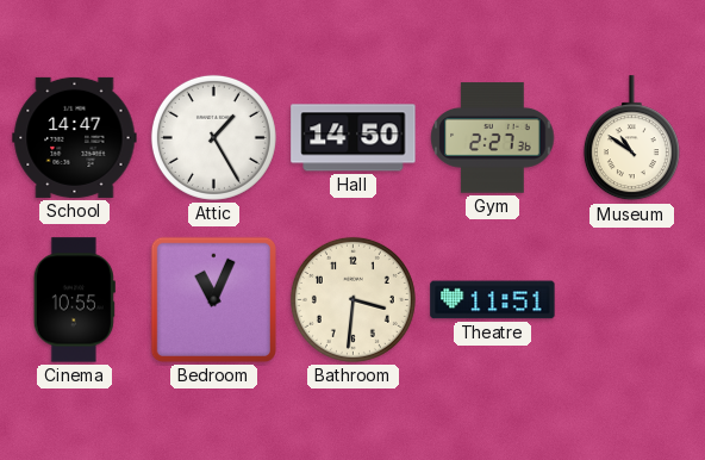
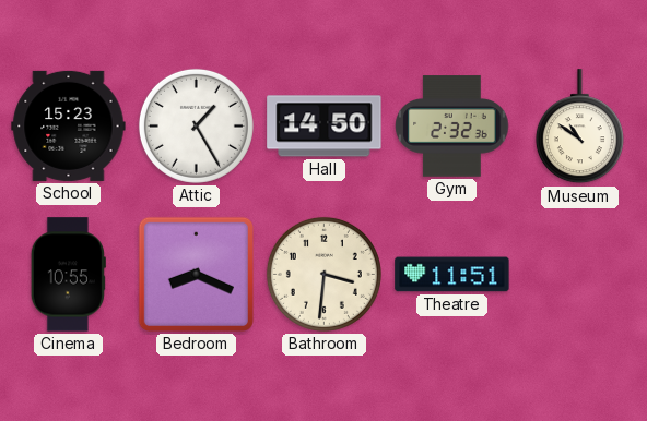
School: 14:47 -> 15:23 (69, 125)
Gym: 2:27 -> 2:32 (452, 127)
Bedroom: 11:04 -> 8:19 (196, 274)
